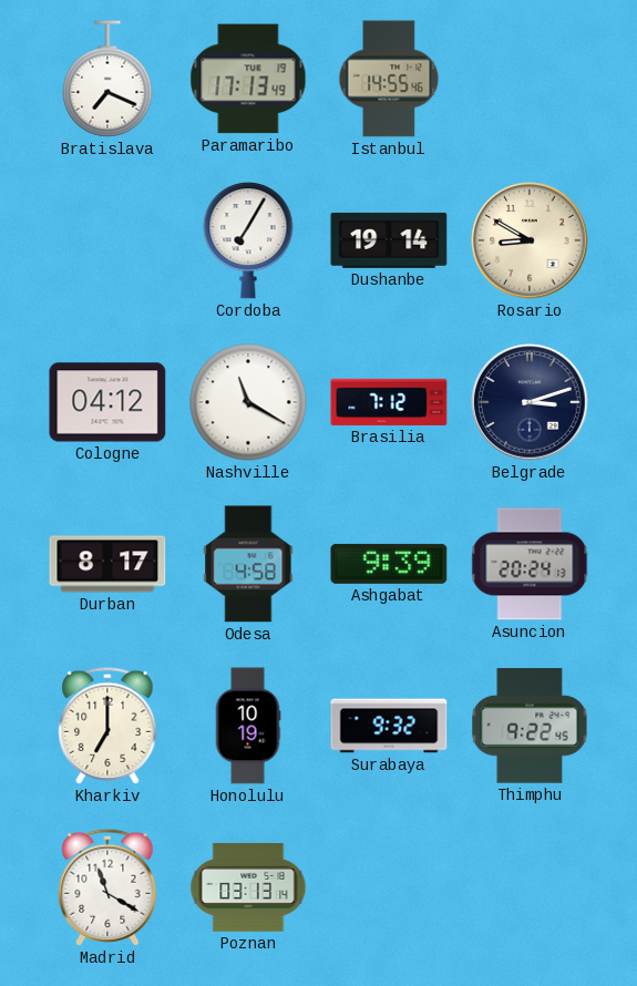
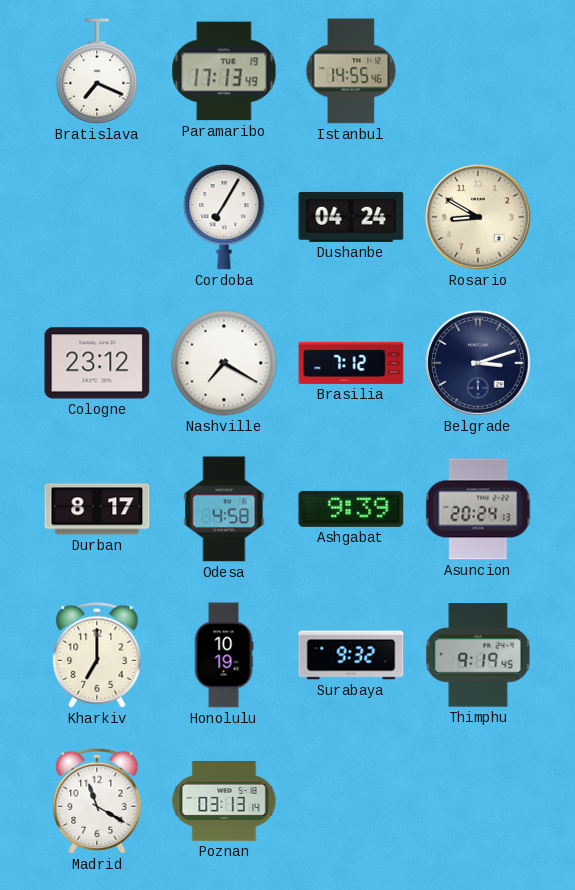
Dushanbe: 19:14 -> 04:24 (351, 217)
Cologne: 04:12 -> 23:12 (97, 363)
Nashville: 11:20 -> 7:20 (224, 363)
Thimphu: 9:22 -> 9:19 (478, 655)
